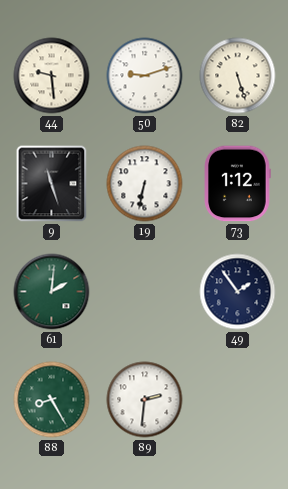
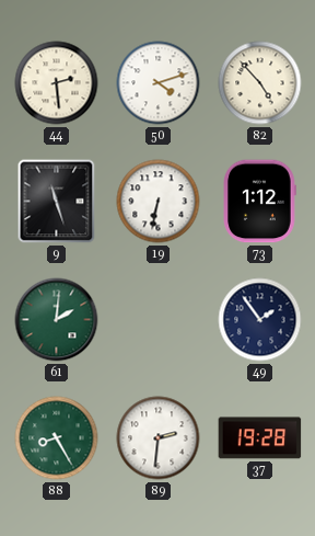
44: 9:29 -> 2:29 (57, 83)
50: 9:12 -> 4:12 (159, 83)
82: 5:27 -> 4:53 (260, 83)
37: none -> 19:28 (260, 438)
